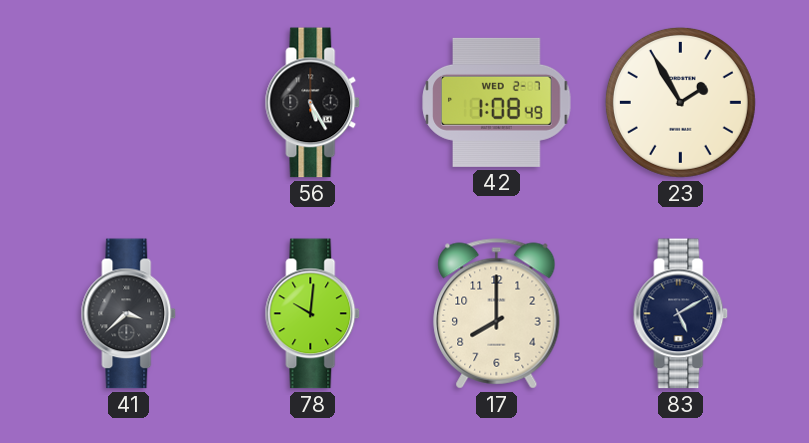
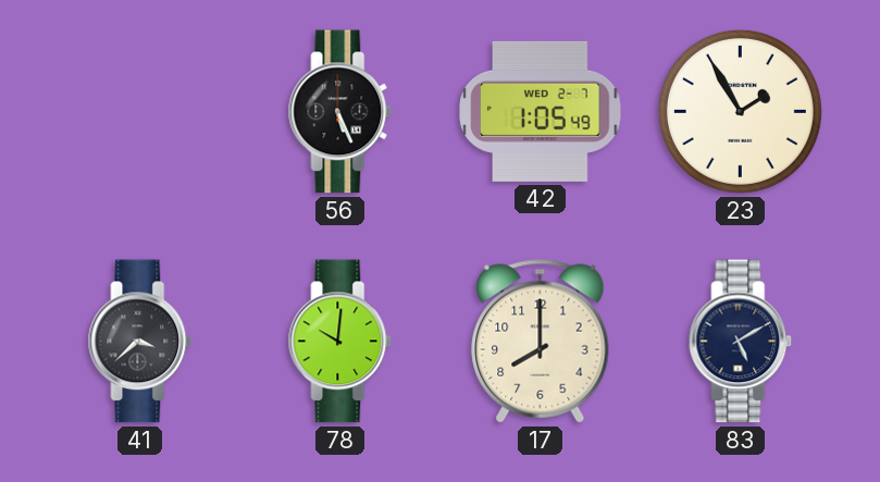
56: 5:25 -> 5:26 (340, 112)
42: 1:08 -> 1:05 (541, 111)
